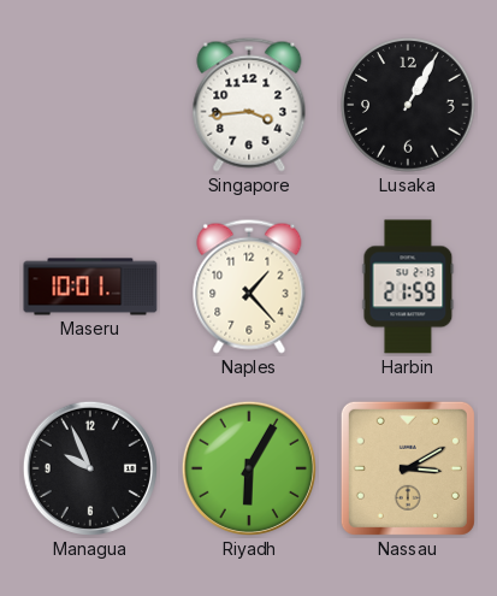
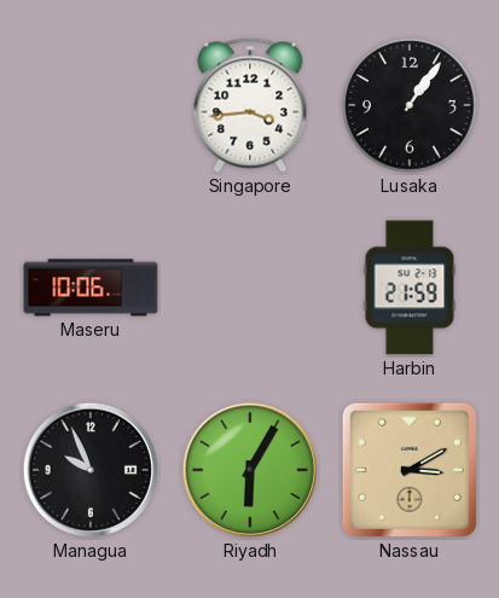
Lusaka: 1:05 -> 1:06 (410, 105)
Maseru: 10:01 -> 10:06 (91, 288)
Naples: 1:23 -> none (249, 287)
